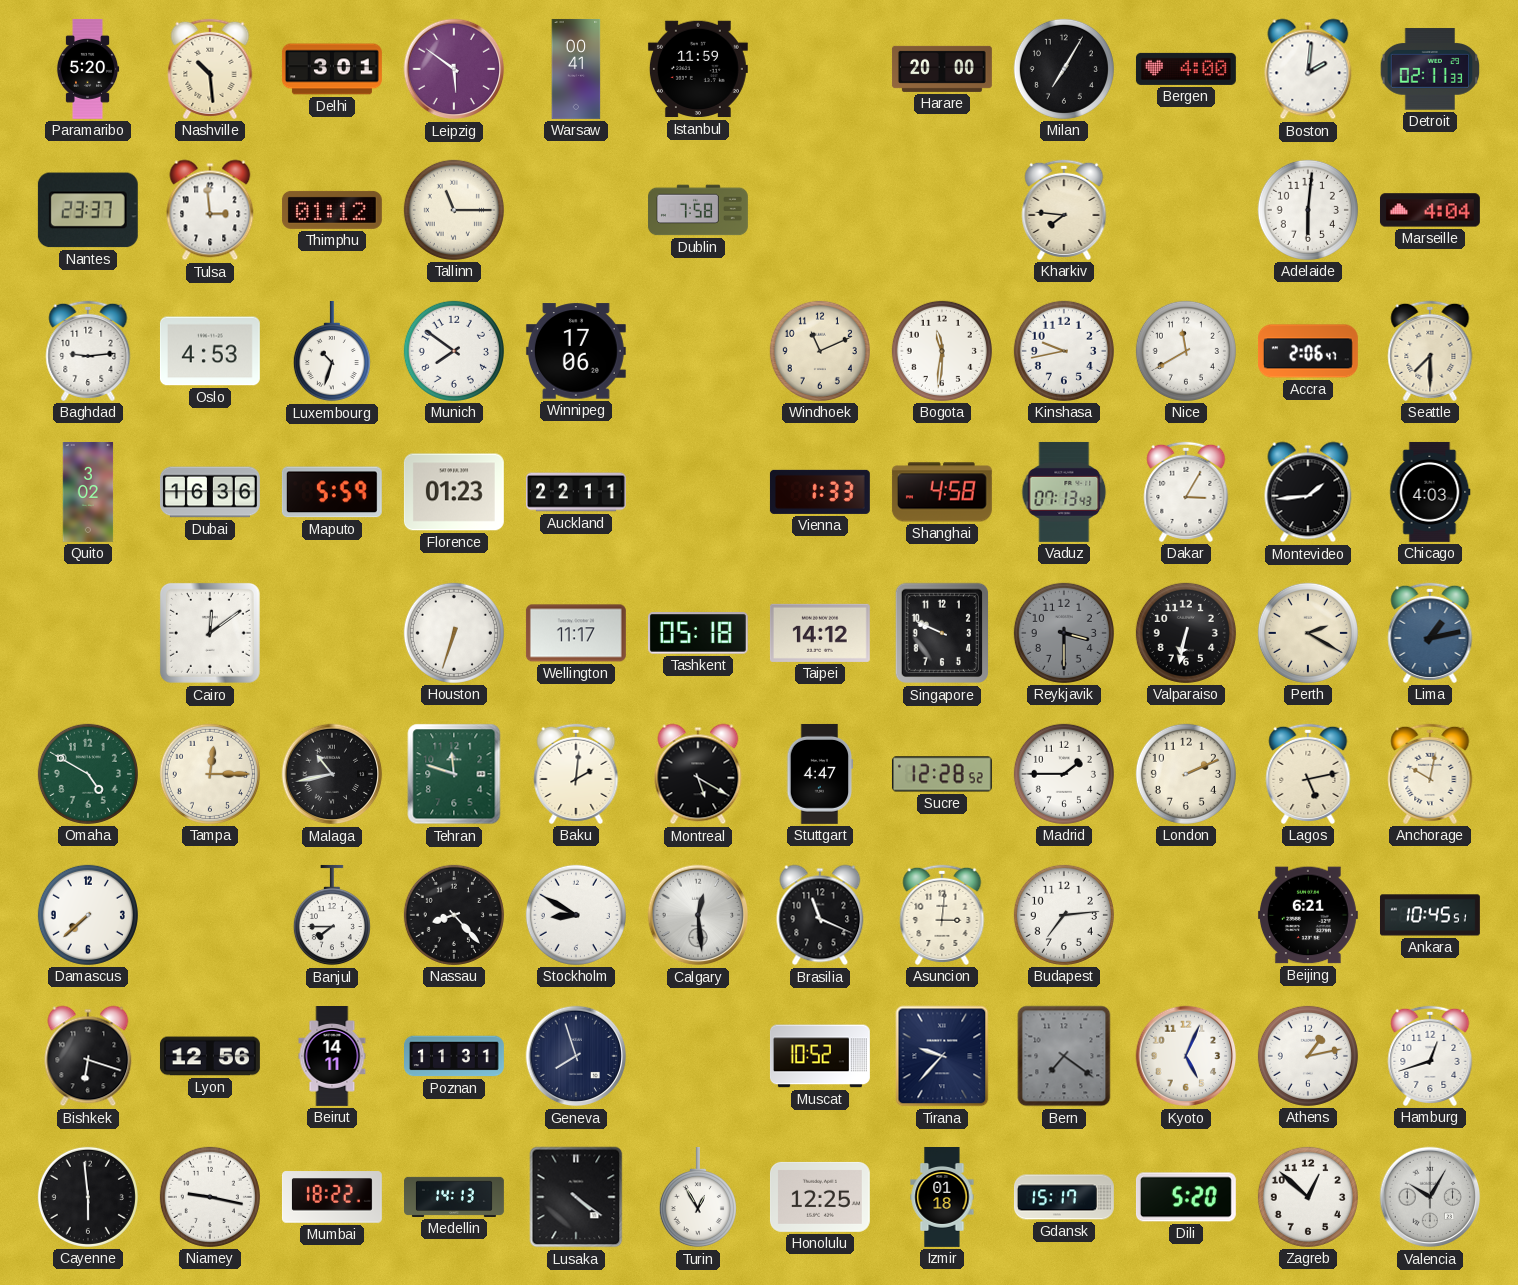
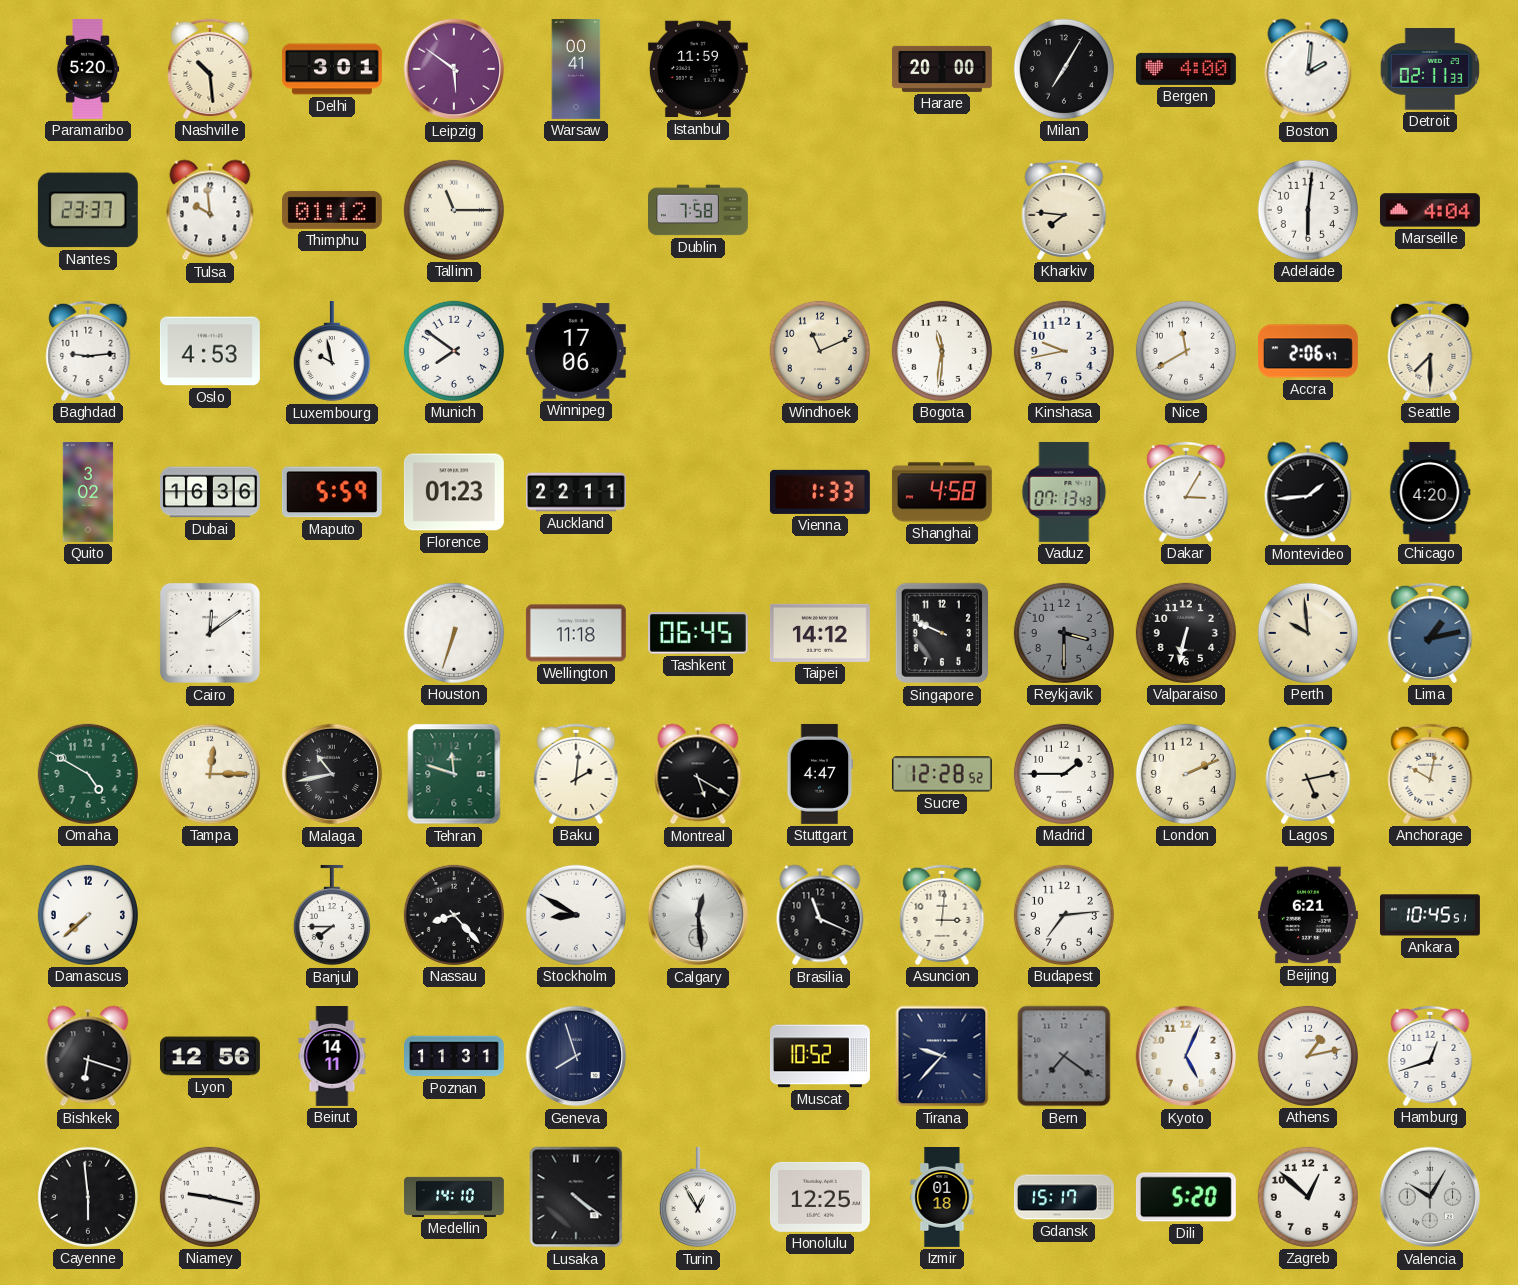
Tulsa: 2:59 -> 9:59 (210, 210)
Luxembourg: 10:33 -> 9:58 (332, 351)
Chicago: 4:03 -> 4:20 (1430, 492)
Wellington: 11:17 -> 11:18 (576, 633)
Tashkent: 05:18 -> 06:45 (698, 633)
Perth: 2:20 -> 9:59 (1308, 633)
Mumbai: 18:22 -> none (332, 1197)
Medellin: 14:13 -> 14:10 (455, 1197)
